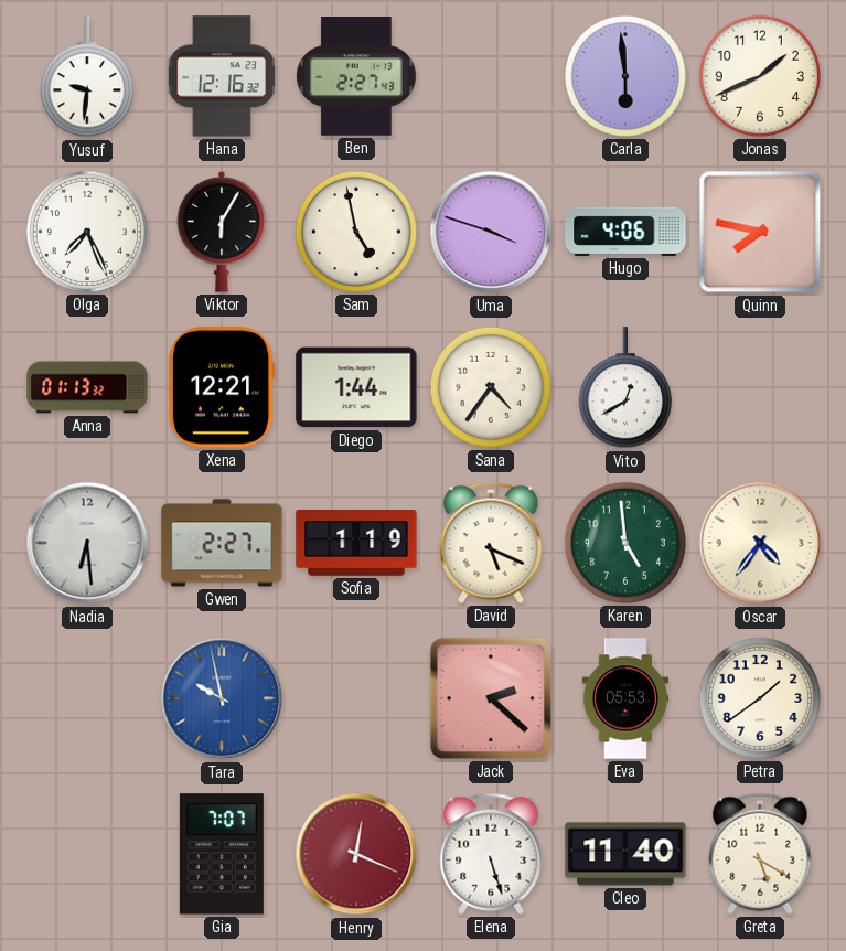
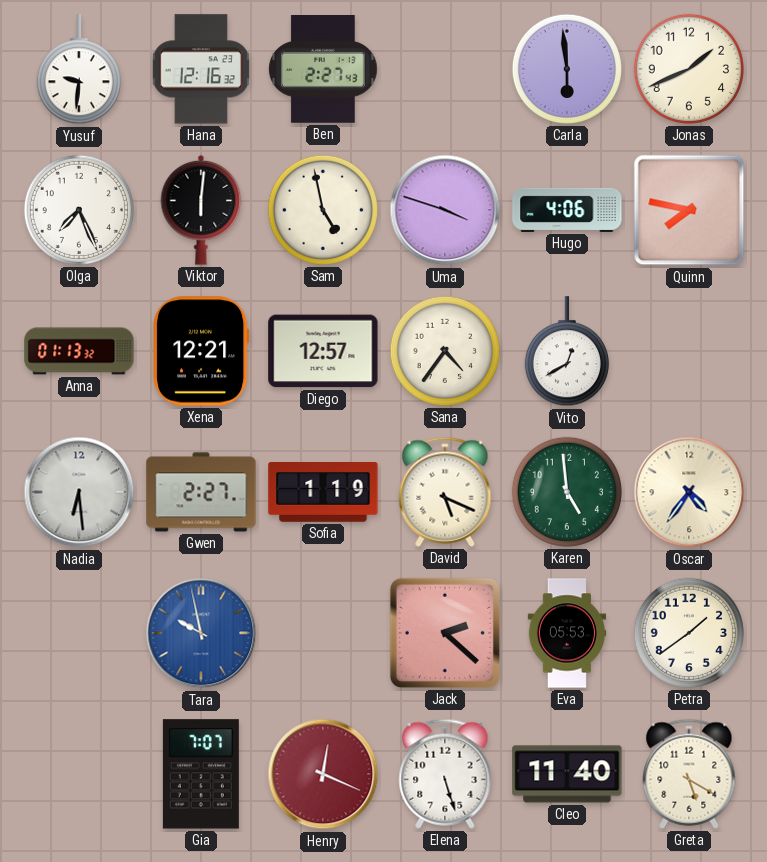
Viktor: 6:05 -> 6:01 (201, 210)
Diego: 1:44 -> 12:57 (323, 351)
